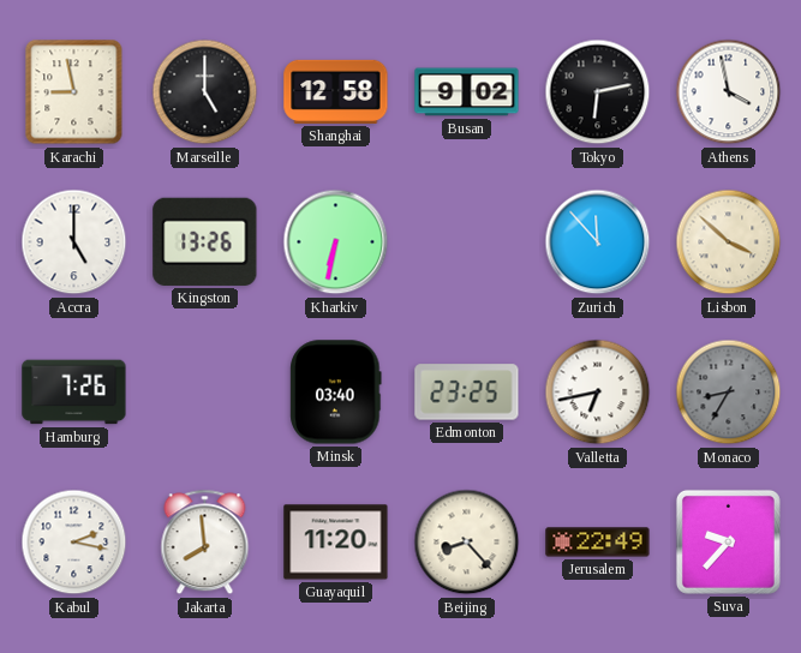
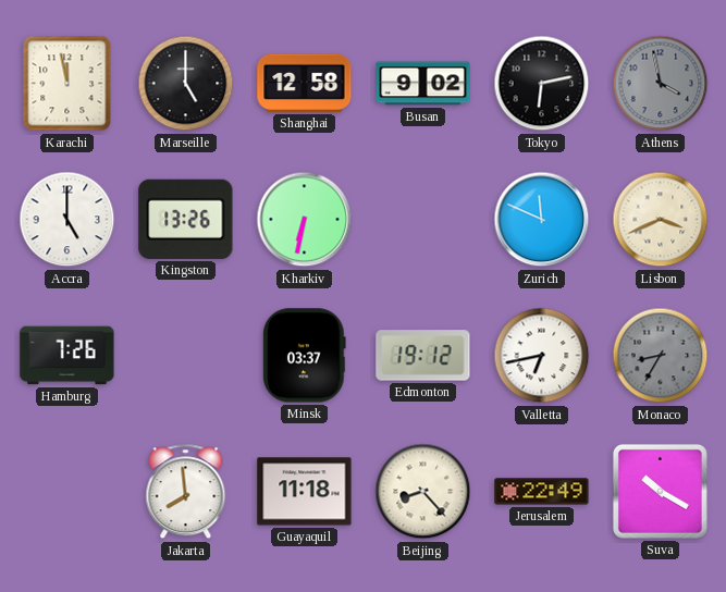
Karachi: 8:58 -> 11:58 (67, 84)
Athens dial: white -> grey (661, 84)
Zurich: 11:53 -> 11:49 (542, 220)
Lisbon: 3:52 -> 3:41 (661, 220)
Minsk: 03:40 -> 03:37 (305, 356)
Edmonton: 23:25 -> 19:12 (423, 356)
Kabul: 2:17 -> none (74, 543)
Guayaquil: 11:20 -> 11:18 (305, 492)
Suva: 9:37 -> 10:20 (660, 491)
